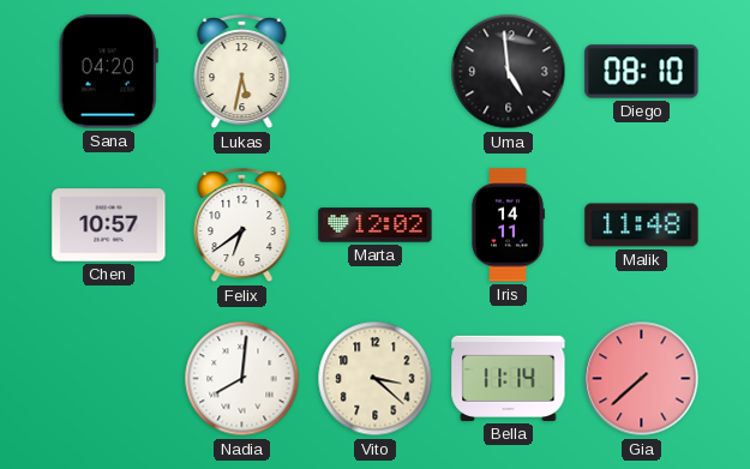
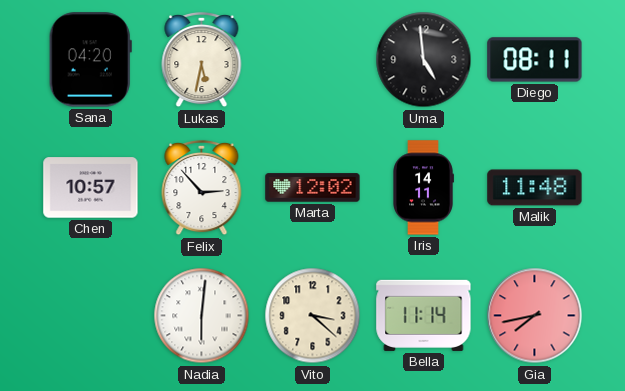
Diego: 08:10 -> 08:11 (535, 60)
Felix: 6:39 -> 2:53 (202, 188)
Nadia: 8:01 -> 6:01 (202, 316)
Gia: 7:38 -> 7:43 (535, 316)
